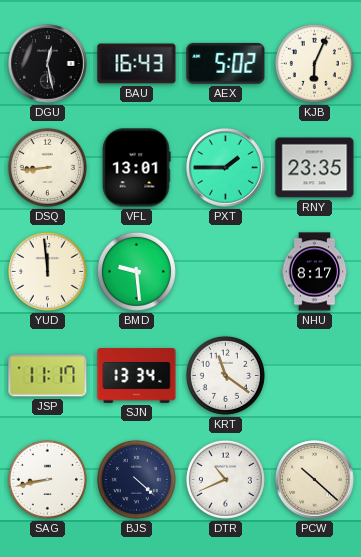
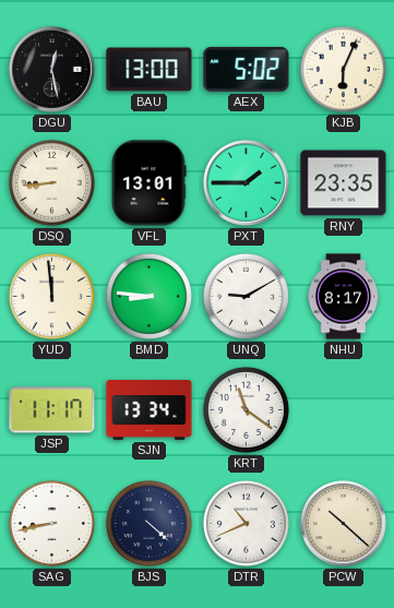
BAU: 16:43 -> 13:00 (150, 70)
BMD: 9:29 -> 8:46 (148, 296)
UNQ: none -> 9:10 (246, 296)
